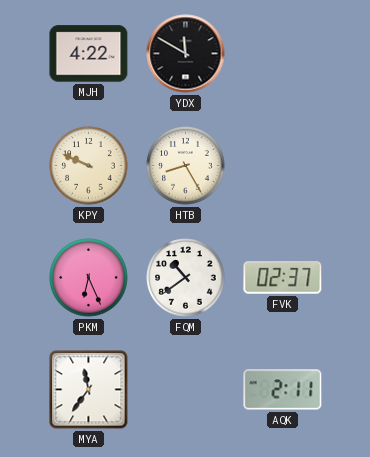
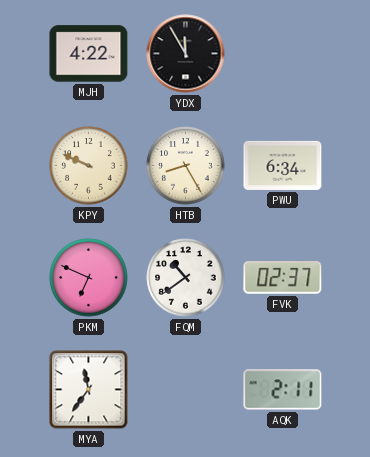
YDX: 11:50 -> 11:55 (186, 54)
PWU: none -> 6:34 (283, 165)
PKM: 6:26 -> 6:49 (89, 278)
